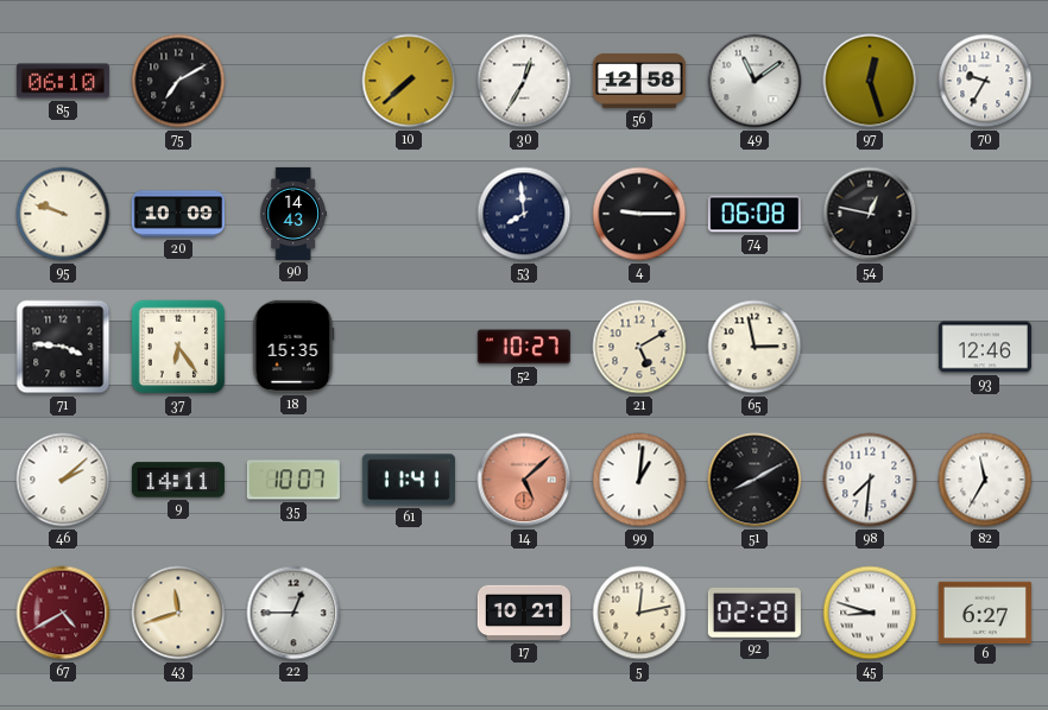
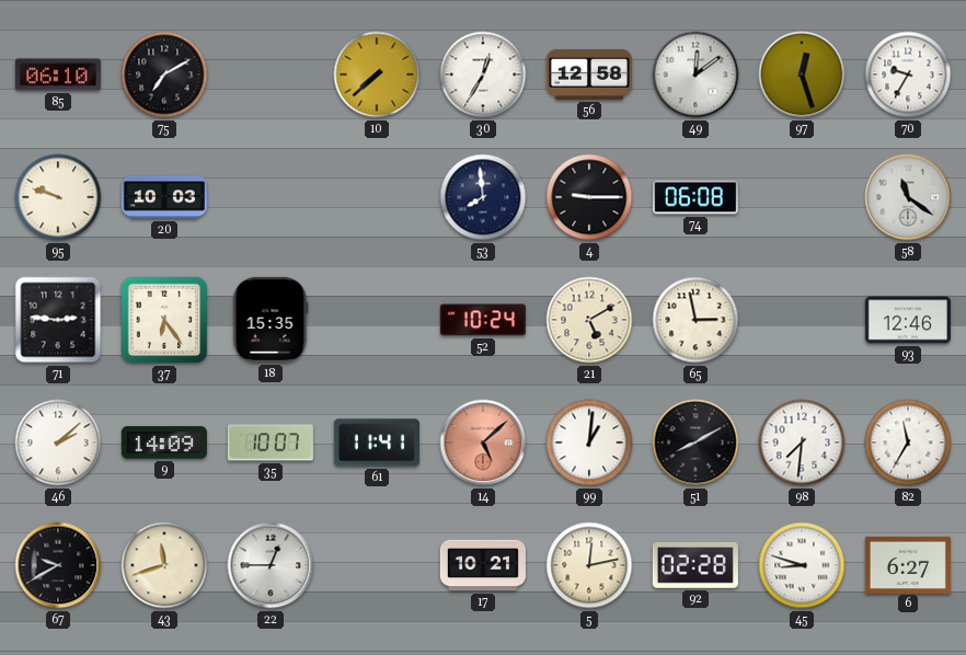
49: 11:09 -> 12:09 (695, 74)
20: 10:09 -> 10:03 (164, 197)
90: 14:43 -> none (293, 214)
54: 12:47 -> none (870, 214)
58: none -> 11:21 (908, 197)
71: 3:46 -> 2:46 (58, 320)
52: 10:27 -> 10:24 (483, 320)
9: 14:11 -> 14:09 (164, 443)
67: 4:40 -> 9:40 (58, 565)
67 dial: burgundy -> black (58, 565)
